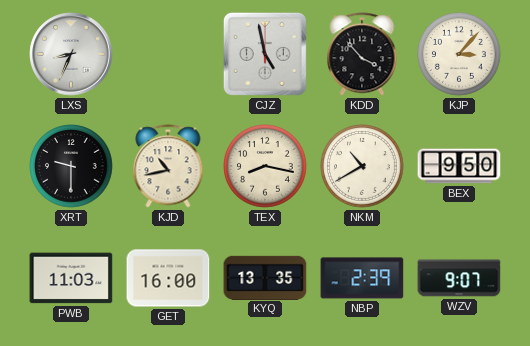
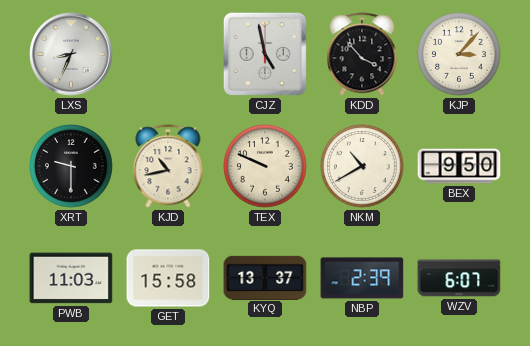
TEX: 8:17 -> 9:49 (265, 166)
GET: 16:00 -> 15:58 (168, 278)
KYQ: 13:35 -> 13:37 (265, 277)
WZV: 9:07 -> 6:07 (459, 278)
